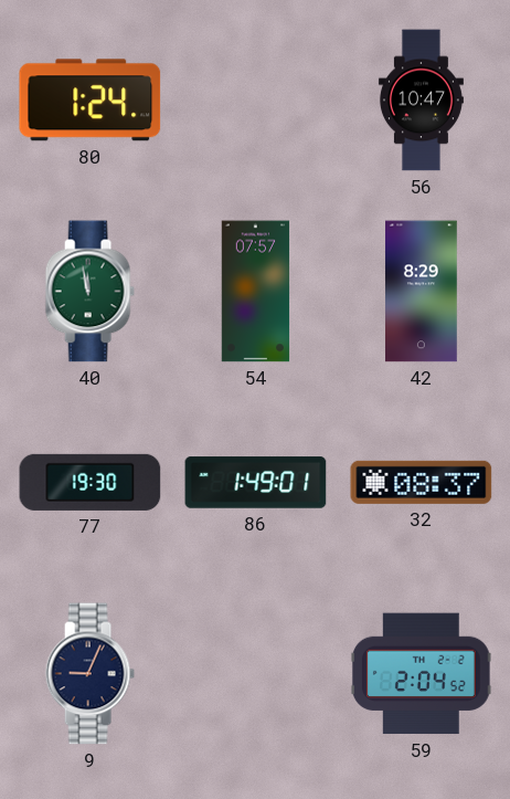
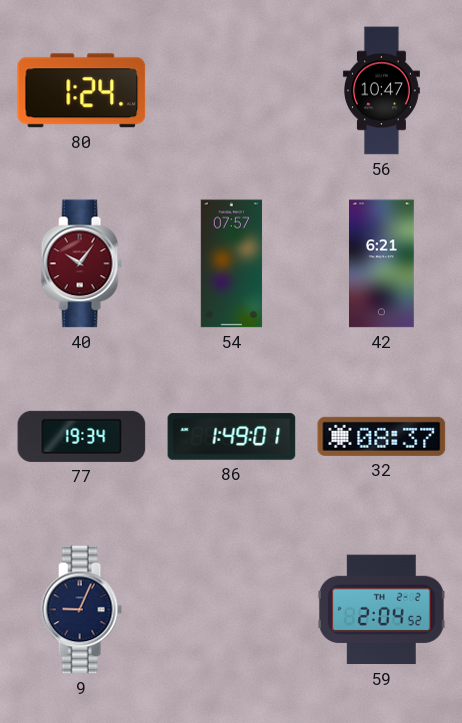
40: 11:58 -> 10:06 (81, 264)
40 dial: green -> burgundy (81, 264)
42: 8:29 -> 6:21 (382, 264)
77: 19:30 -> 19:34 (82, 436)
